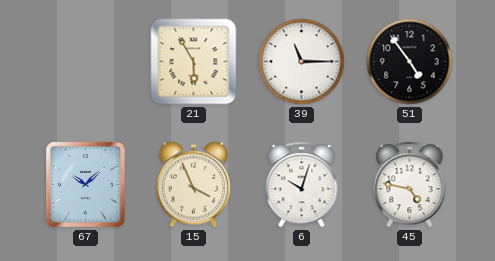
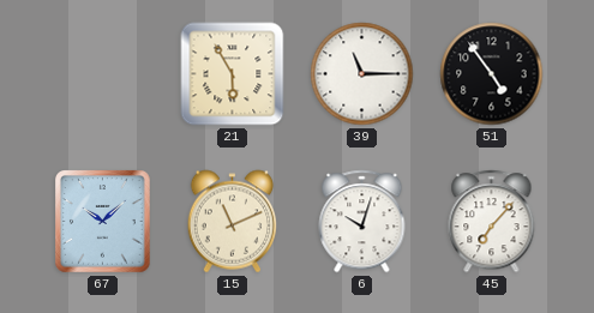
15: 3:56 -> 11:11 (233, 222)
45: 4:47 -> 7:07 (492, 222)
